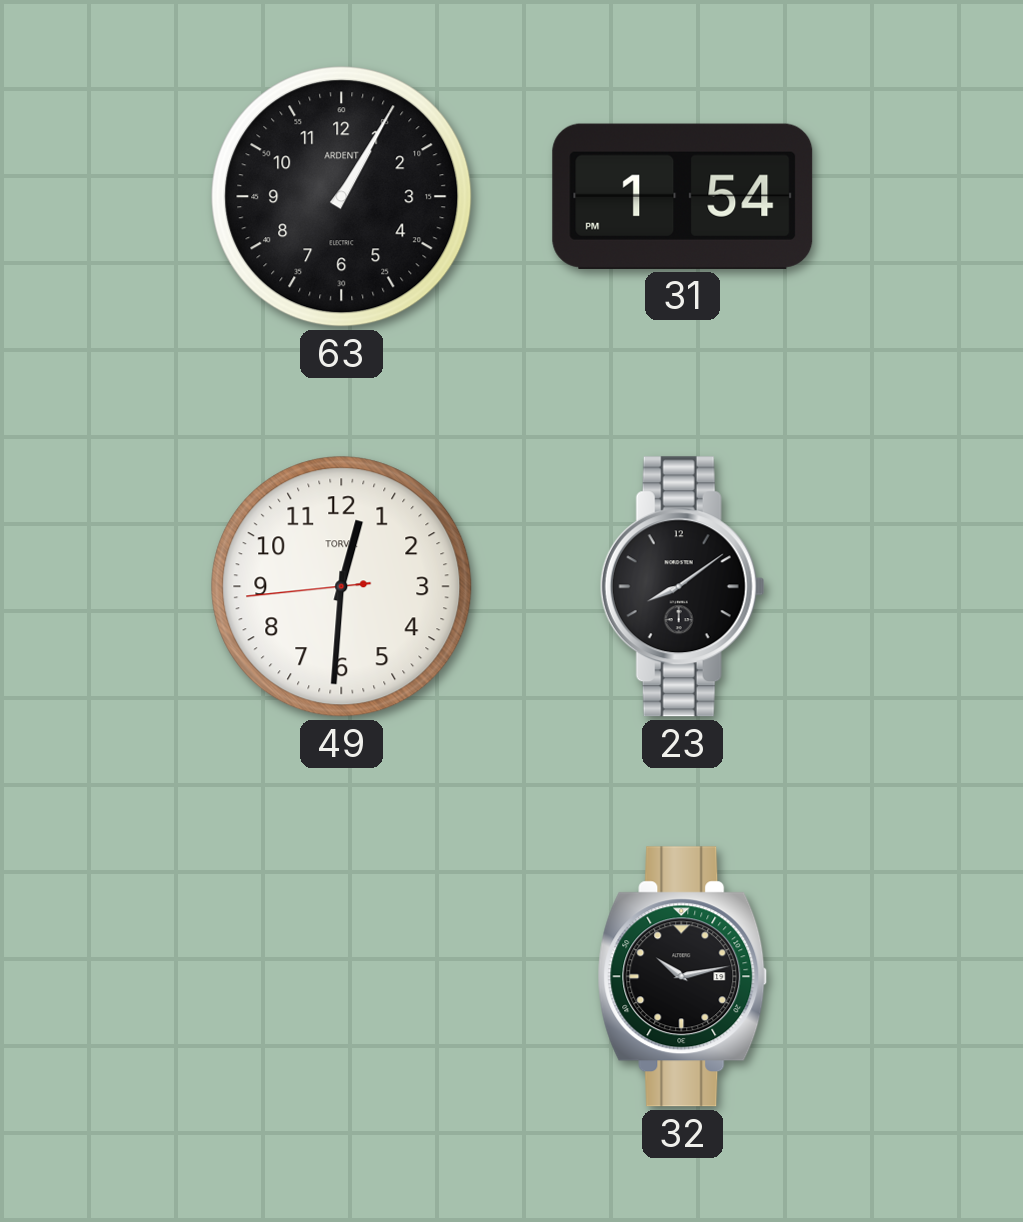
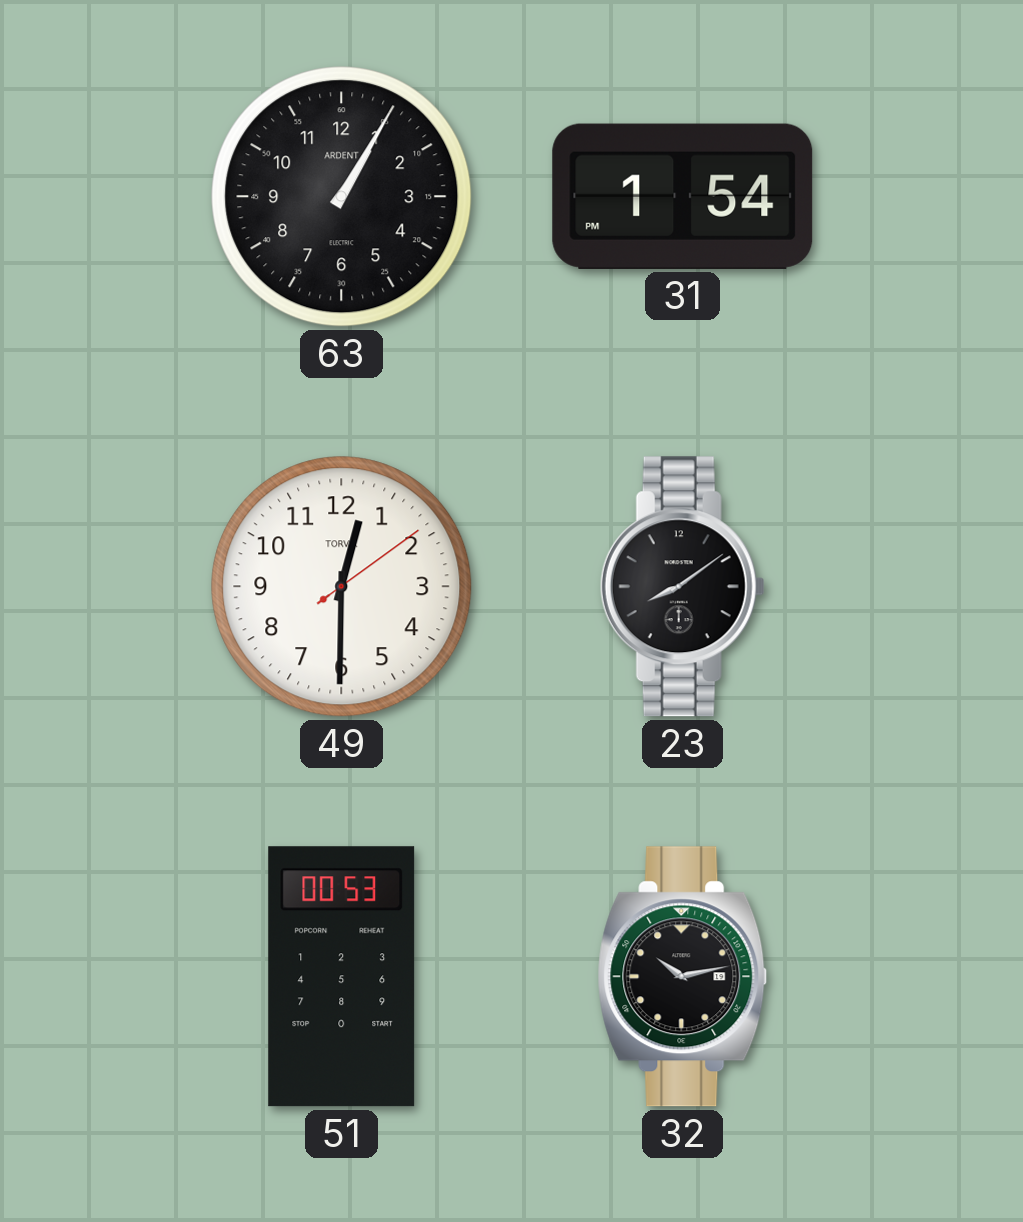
49: 12:30:44 -> 12:30:09 (342, 587)
51: none -> 00:53 (342, 977)
